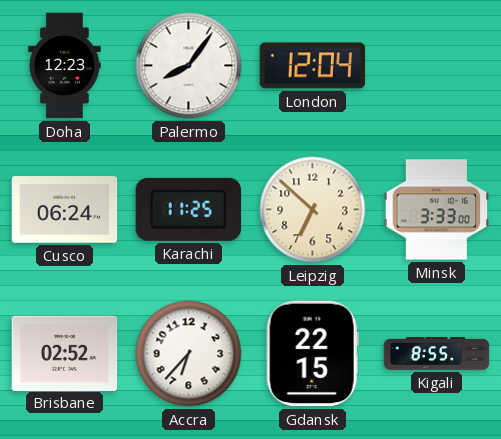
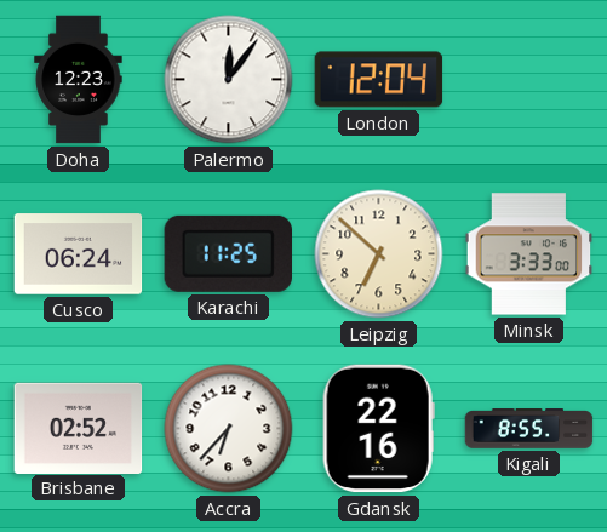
Palermo: 8:06 -> 12:06 (229, 80)
Gdansk: 22:15 -> 22:16 (378, 429)
